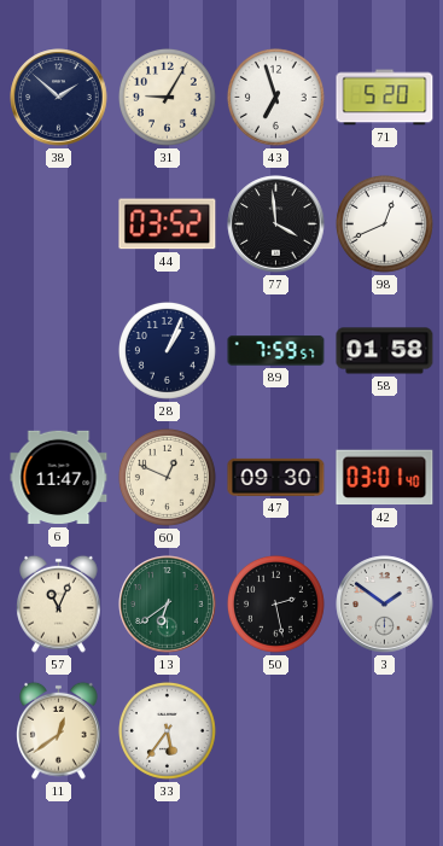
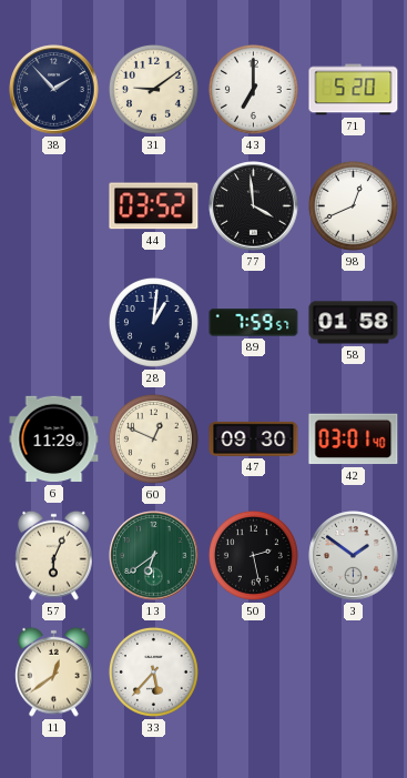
38: 1:52 -> 1:53 (54, 90)
31: 9:05 -> 9:09 (153, 89)
43: 6:57 -> 7:00 (253, 89)
28: 1:04 -> 1:01 (153, 322)
6: 11:47 -> 11:29 (54, 439)
57: 11:04 -> 6:04 (54, 555)
33: 5:36 -> 5:37 (153, 671)
